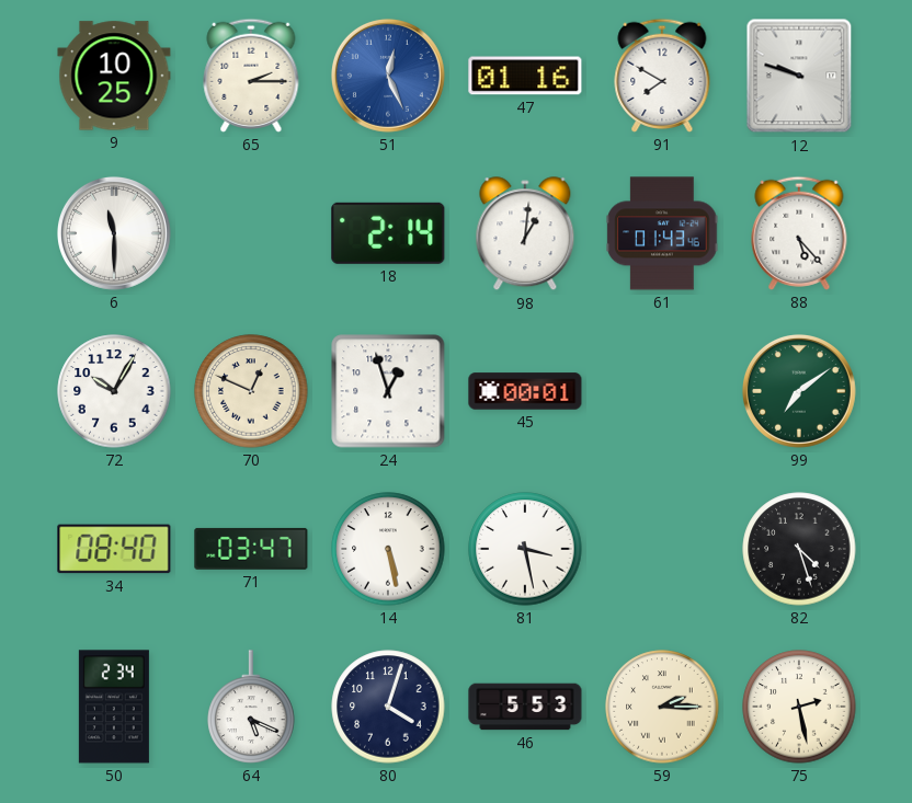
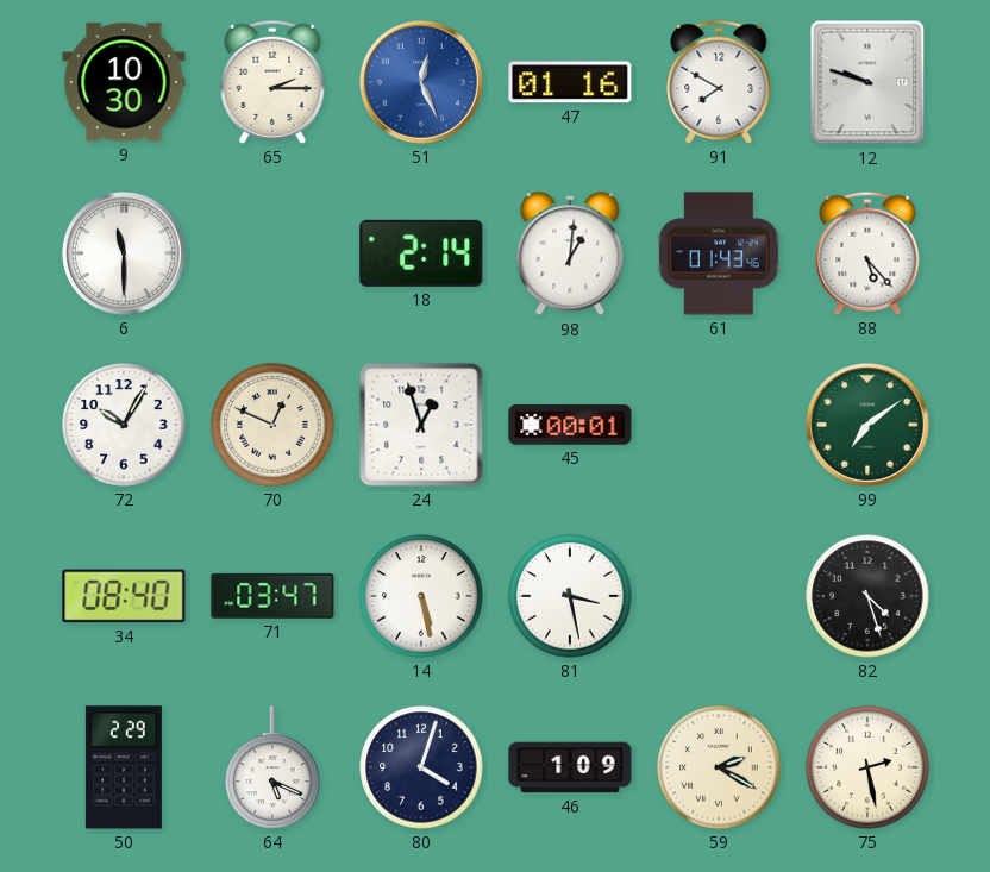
9: 10:25 -> 10:30 (124, 82)
50: 2:34 -> 2:29 (124, 767)
46: 5:53 -> 1:09 (570, 767)
59: 2:15 -> 2:20 (719, 767)
